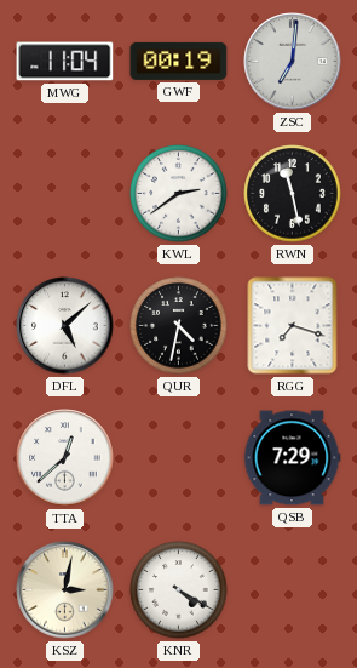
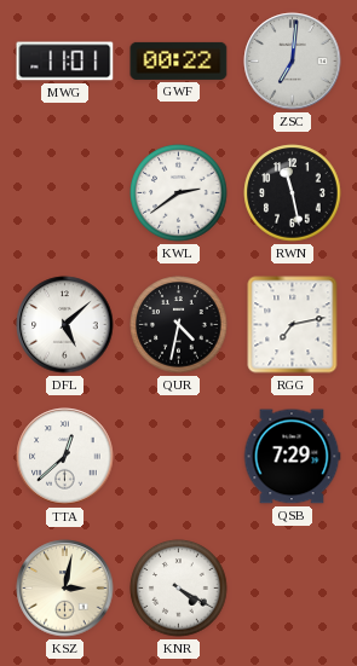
MWG: 11:04 -> 11:01 (65, 62)
GWF: 00:19 -> 00:22 (179, 60)
RGG: 7:18 -> 7:13 (293, 325)
